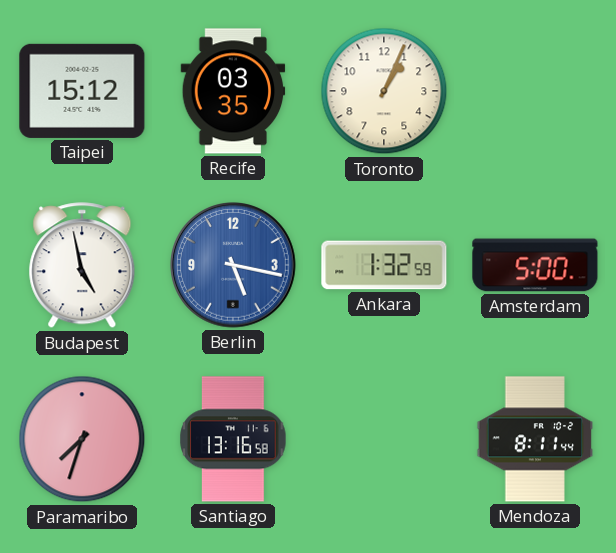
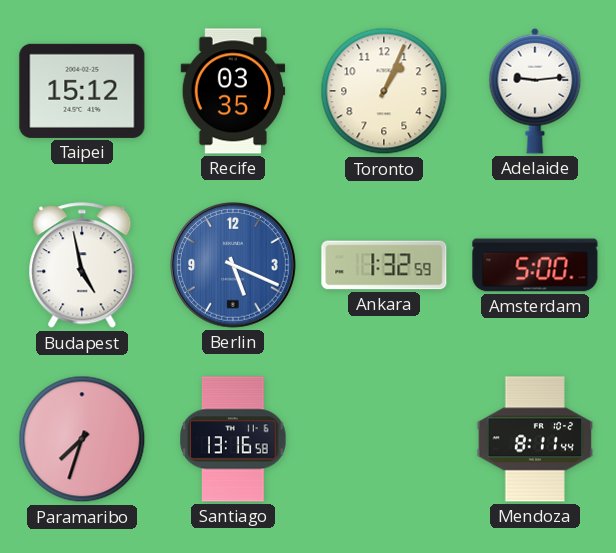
Adelaide: none -> 9:14 (535, 91)
Berlin: 5:17 -> 5:19 (234, 266)
